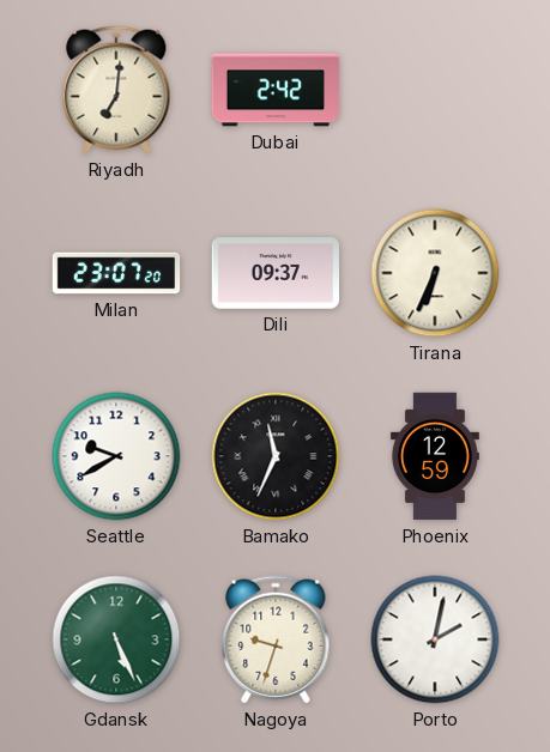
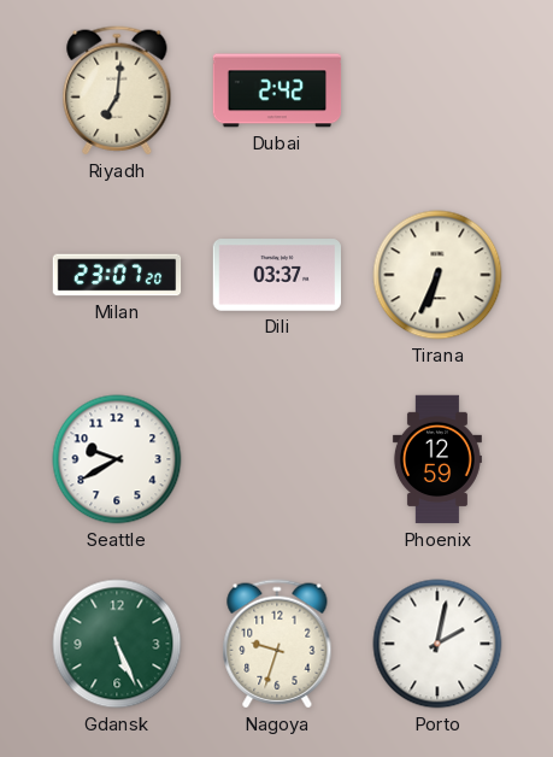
Dili: 09:37 -> 03:37 (276, 275)
Bamako: 11:34 -> none (276, 456)
